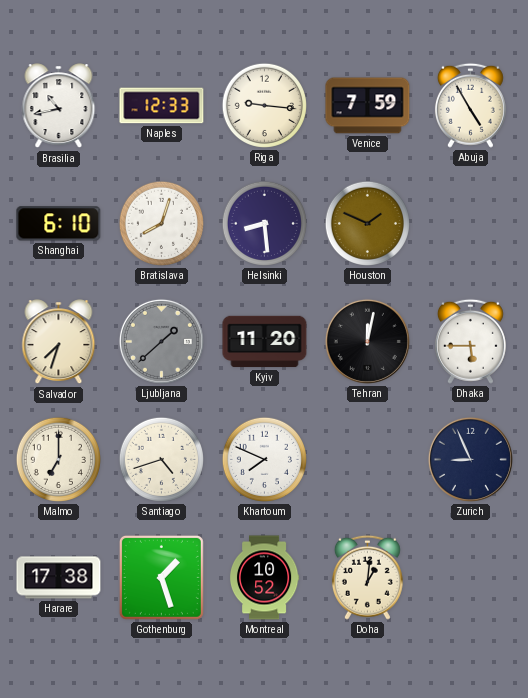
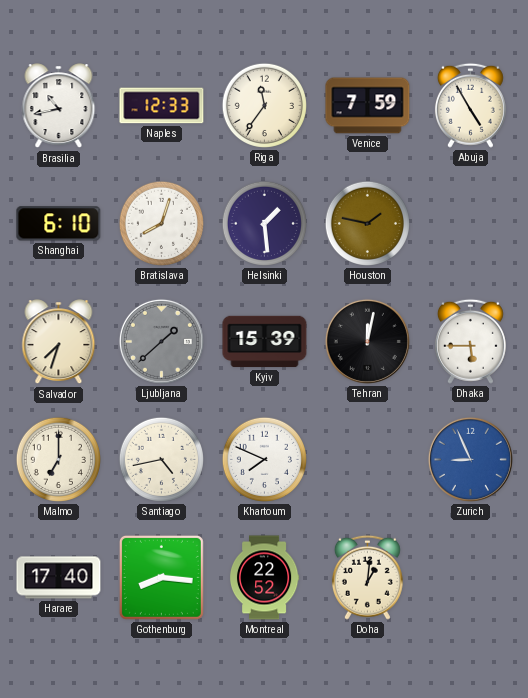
Riga: 9:16 -> 11:36 (264, 105)
Helsinki: 8:29 -> 1:29 (264, 223)
Houston: 1:49 -> 1:47 (367, 223)
Kyiv: 11:20 -> 15:39 (265, 342)
Santiago: 4:42 -> 4:43 (161, 459)
Zurich dial: navy -> blue (470, 459)
Harare: 17:38 -> 17:40 (59, 578)
Gothenburg: 1:27 -> 8:16 (161, 577)
Montreal: 10:52 -> 22:52 (264, 578)
